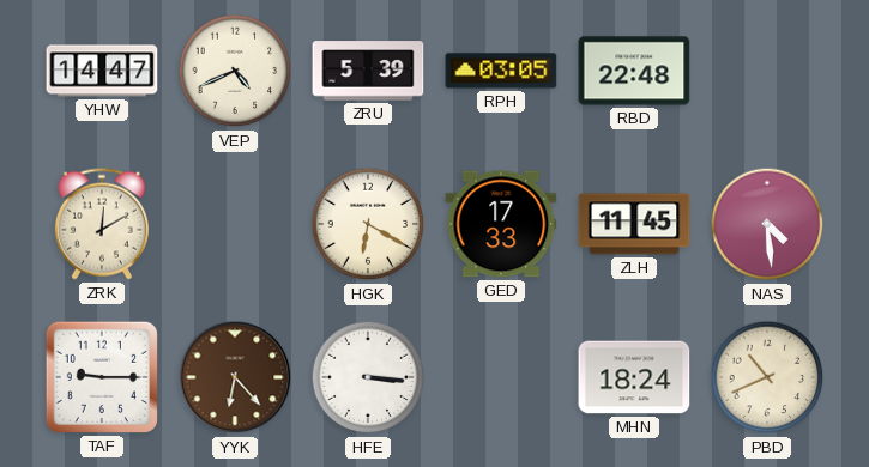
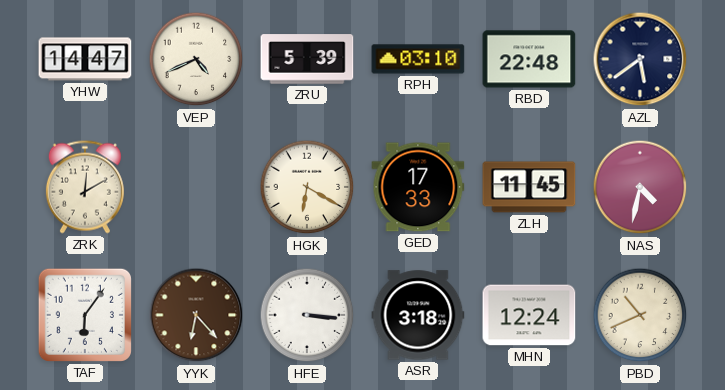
RPH: 03:05 -> 03:10 (418, 59)
AZL: none -> 5:39 (640, 59)
NAS: 4:29 -> 4:32 (640, 187)
TAF: 9:15 -> 6:06 (85, 315)
ASR: none -> 3:18 (418, 315)
MHN: 18:24 -> 12:24 (529, 315)
